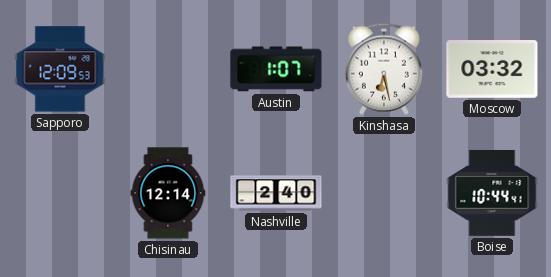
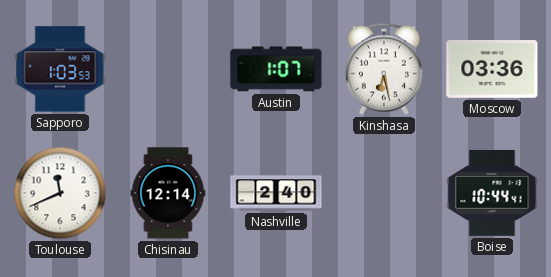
Sapporo: 12:09 -> 1:03 (60, 69)
Moscow: 03:32 -> 03:36 (492, 70)
Toulouse: none -> 11:41 (60, 193)
